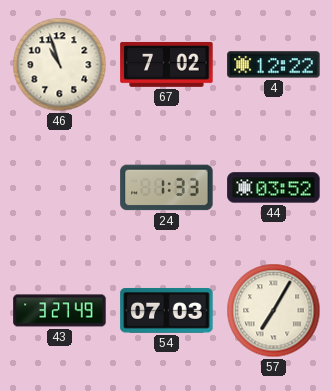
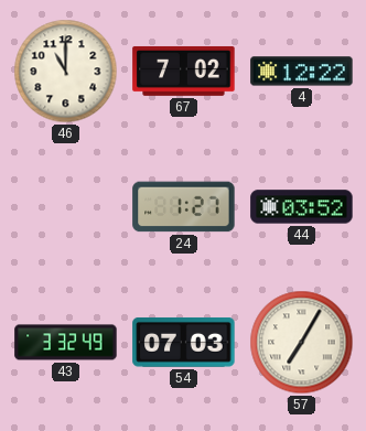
46: 10:57 -> 11:00 (66, 72)
24: 1:33 -> 1:27 (184, 207)
43: 3:27 -> 3:32 (66, 343)
